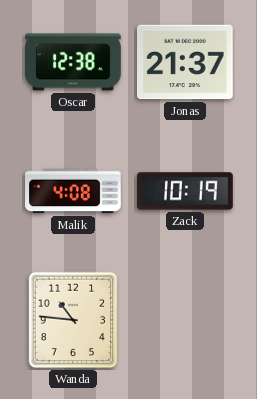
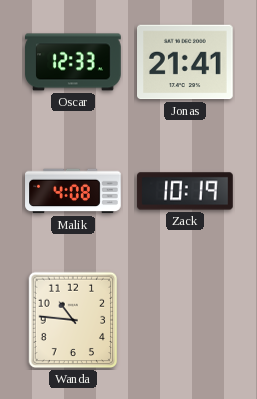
Oscar: 12:38 -> 12:33 (73, 62)
Jonas: 21:37 -> 21:41 (186, 62)
